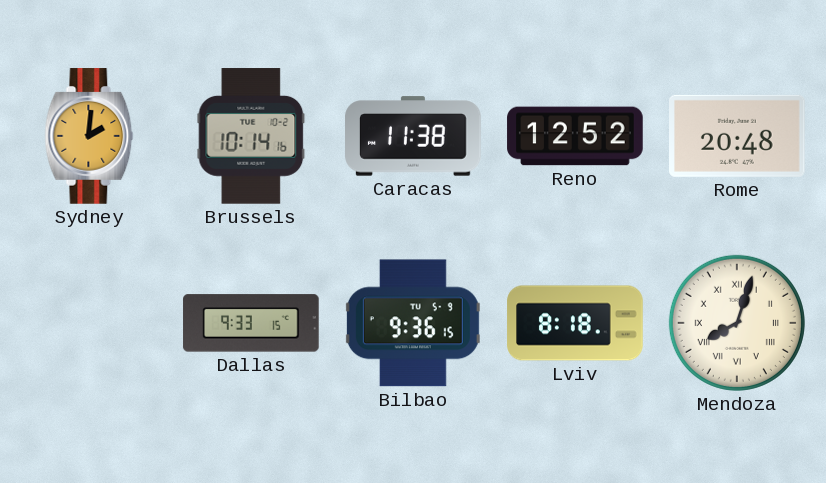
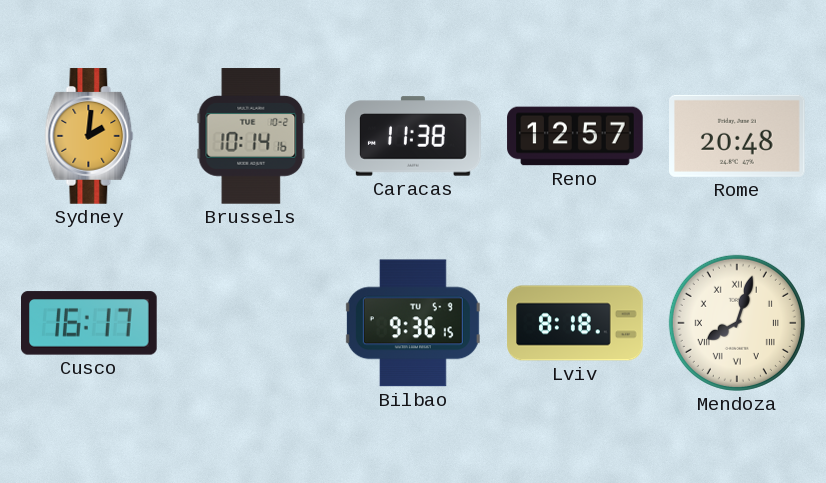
Reno: 12:52 -> 12:57 (575, 136)
Cusco: none -> 16:17 (90, 323)
Dallas: 9:33 -> none (251, 323)
